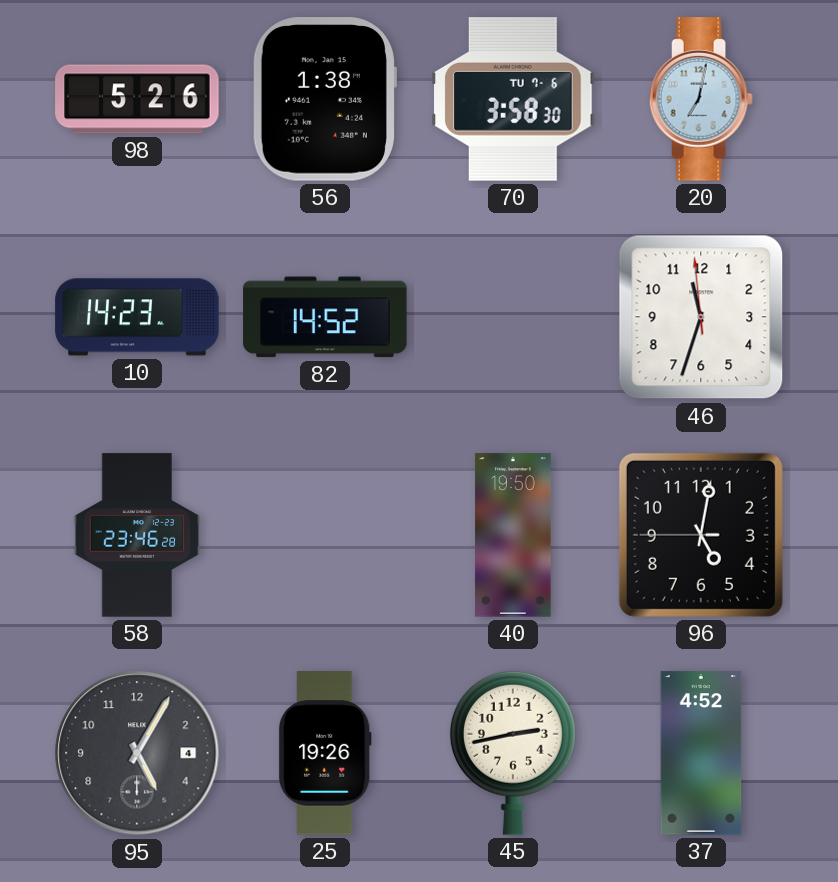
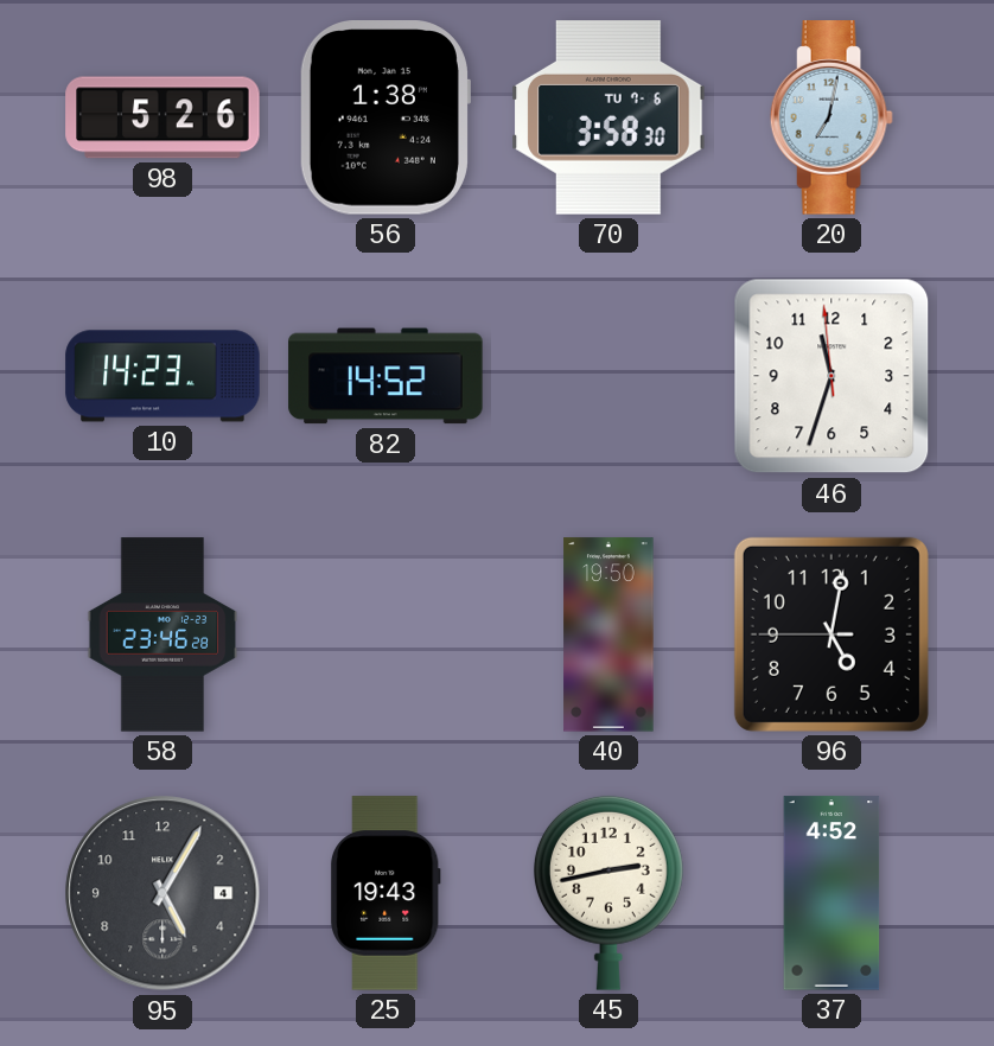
25: 19:26 -> 19:43 (386, 893)
